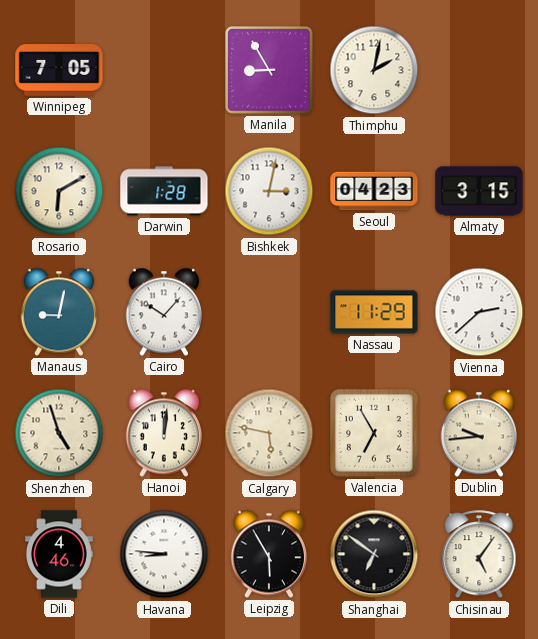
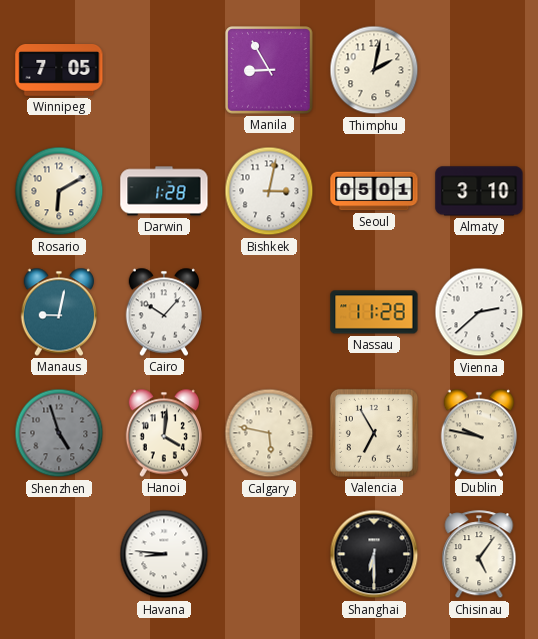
Seoul: 04:23 -> 05:01 (374, 191)
Almaty: 3:15 -> 3:10 (479, 191)
Nassau: 11:29 -> 11:28 (374, 312)
Shenzhen dial: cream -> grey (59, 433)
Hanoi: 12:01 -> 4:01 (163, 433)
Dublin: 9:44 -> 9:47 (478, 433)
Dili: 4:46 -> none (60, 554)
Leipzig: 5:55 -> none (268, 554)
Shanghai: 6:51 -> 6:30 (374, 554)
